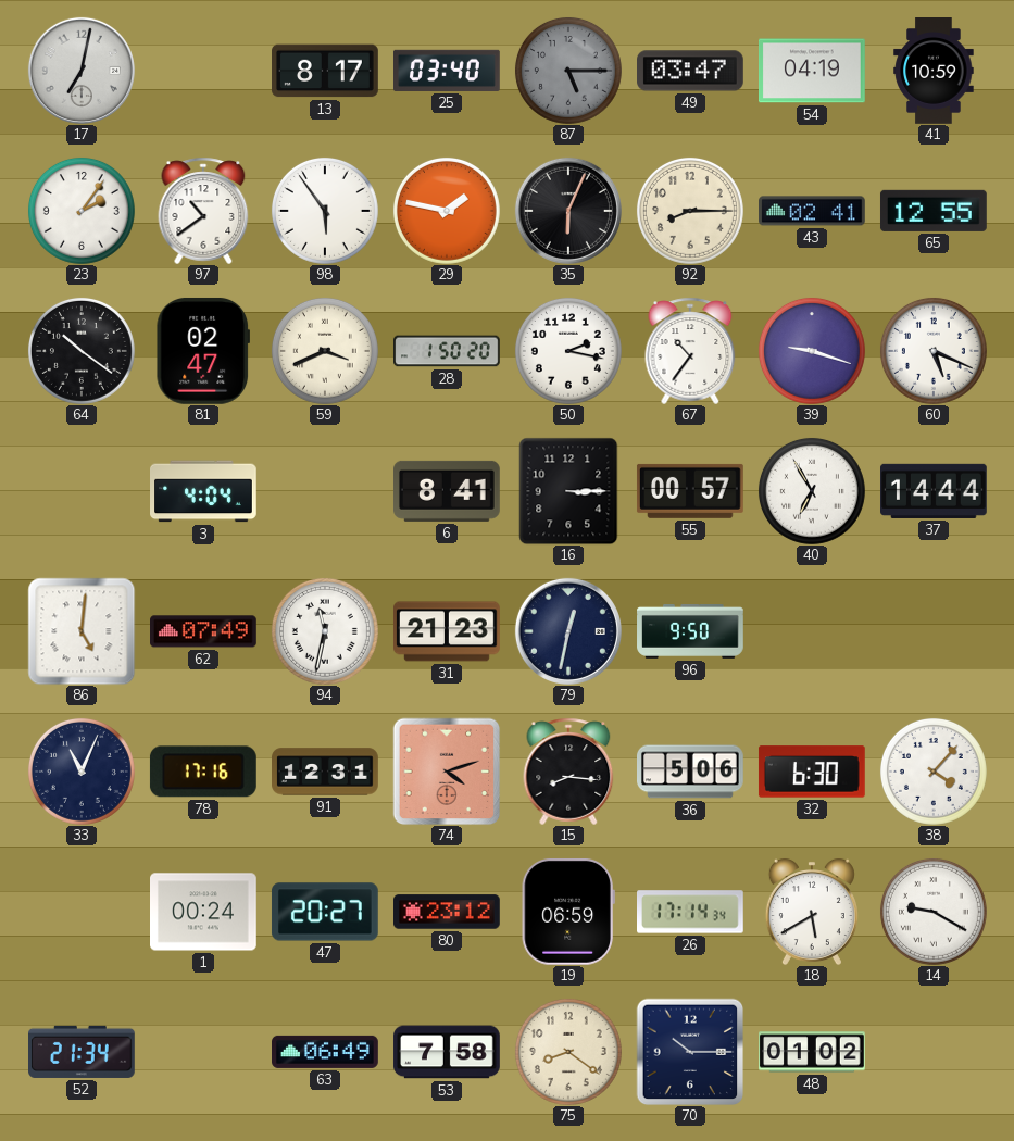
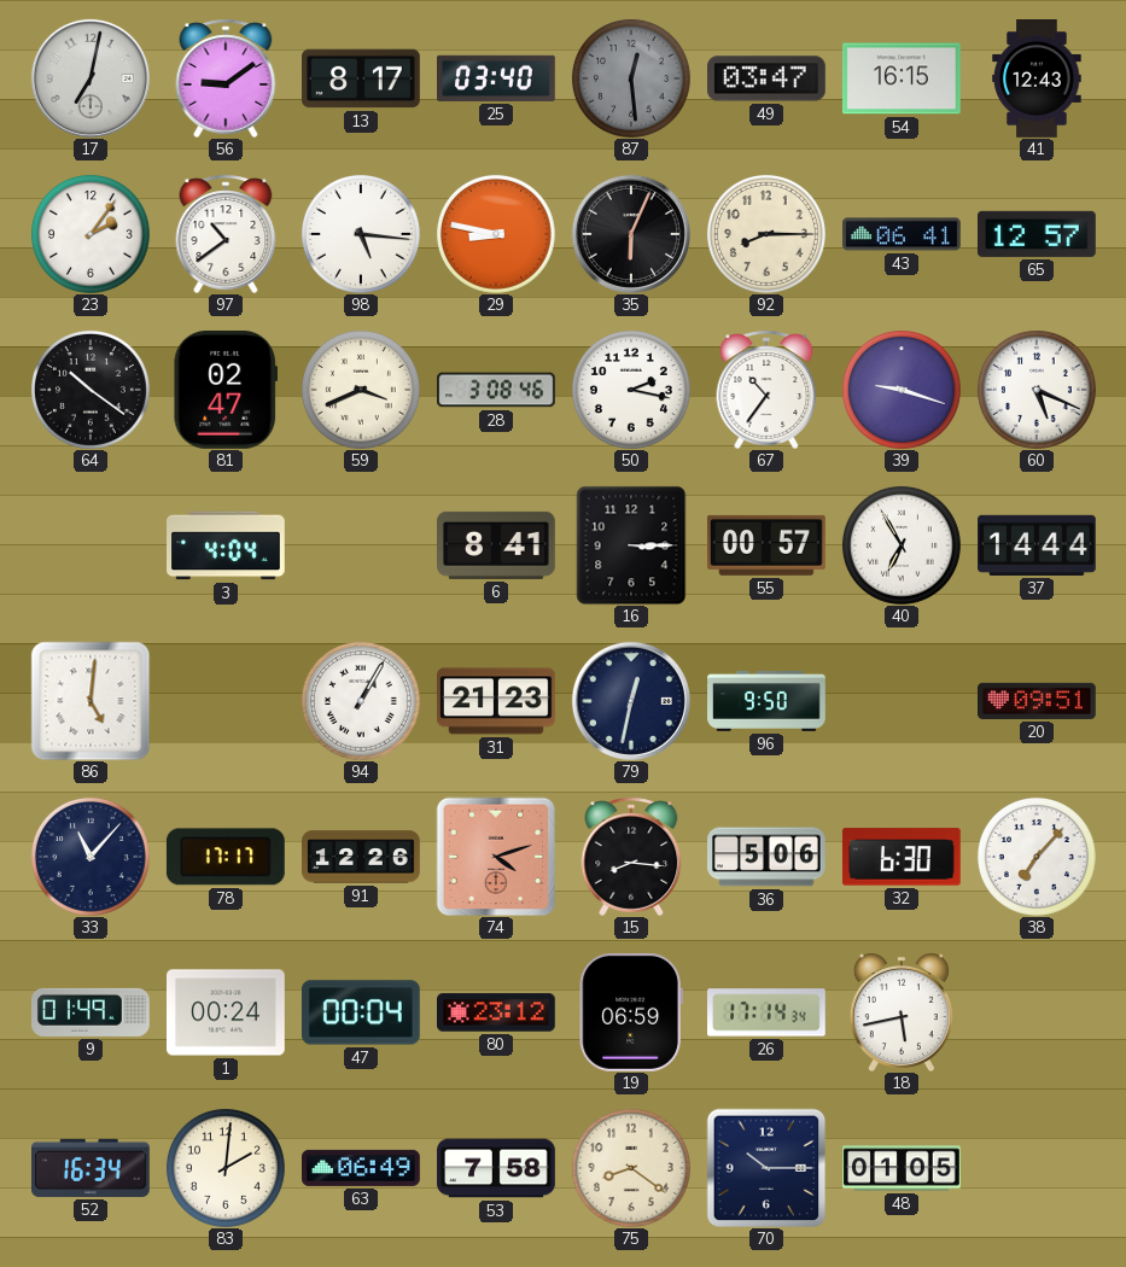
56: none -> 9:09 (226, 78)
87: 5:15 -> 12:29 (631, 78)
54: 04:19 -> 16:15 (903, 78)
41: 10:59 -> 12:43 (1037, 80)
98: 5:54 -> 5:16 (361, 234)
29: 1:47 -> 8:47 (496, 234)
43: 02:41 -> 06:41 (903, 234)
65: 12:55 -> 12:57 (1037, 234)
28: 1:50 -> 3:08 (496, 390)
62: 07:49 -> none (204, 631)
94: 11:32 -> 1:05 (361, 701)
20: none -> 09:51 (1038, 701)
33: 11:04 -> 11:07 (91, 857)
78: 17:16 -> 17:17 (226, 857)
91: 12:31 -> 12:26 (362, 857)
38: 4:07 -> 7:07 (1037, 857)
9: none -> 01:49 (92, 1012)
47: 20:27 -> 00:04 (361, 1012)
18: 5:40 -> 5:43 (902, 1012)
14: 9:20 -> none (934, 912)
52: 21:34 -> 16:34 (92, 1168)
83: none -> 2:01 (226, 1168)
48: 01:02 -> 01:05 (903, 1168)
